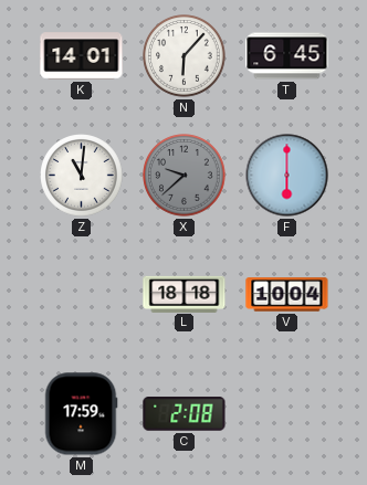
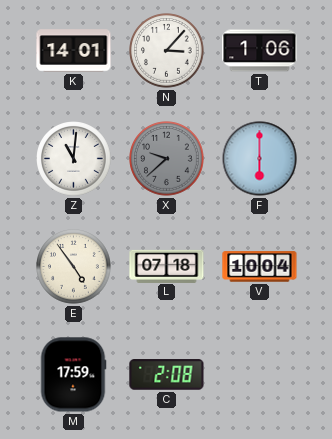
N: 6:07 -> 3:07 (167, 51)
T: 6:45 -> 1:06 (260, 51)
E: none -> 4:54 (74, 267)
L: 18:18 -> 07:18 (167, 266)
